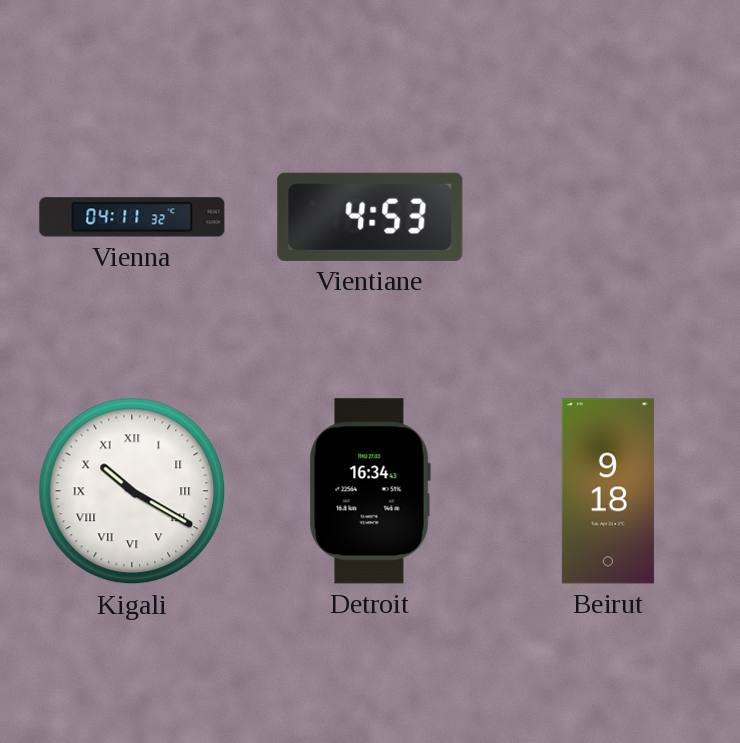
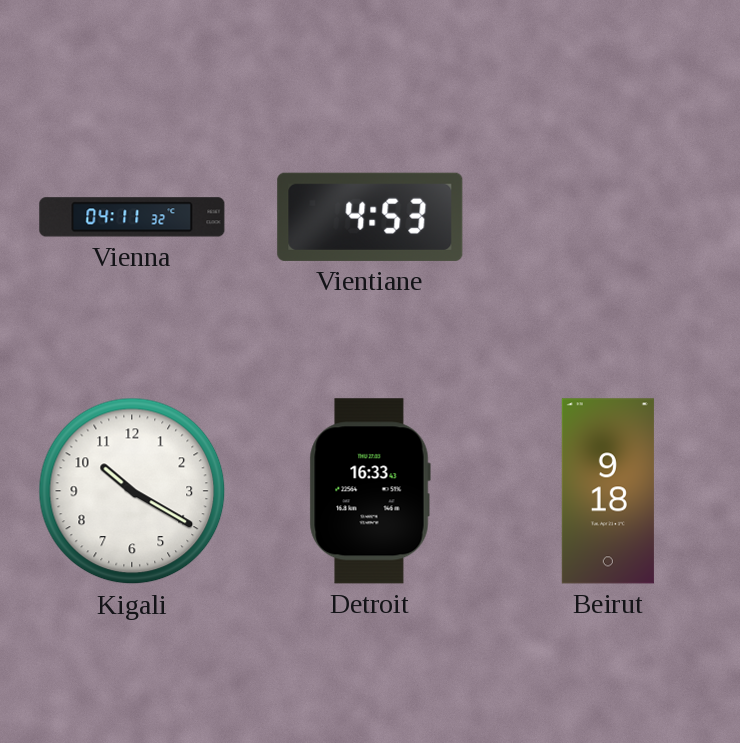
Kigali numerals: Roman -> Arabic (132, 491)
Detroit: 16:34 -> 16:33 (370, 491)
